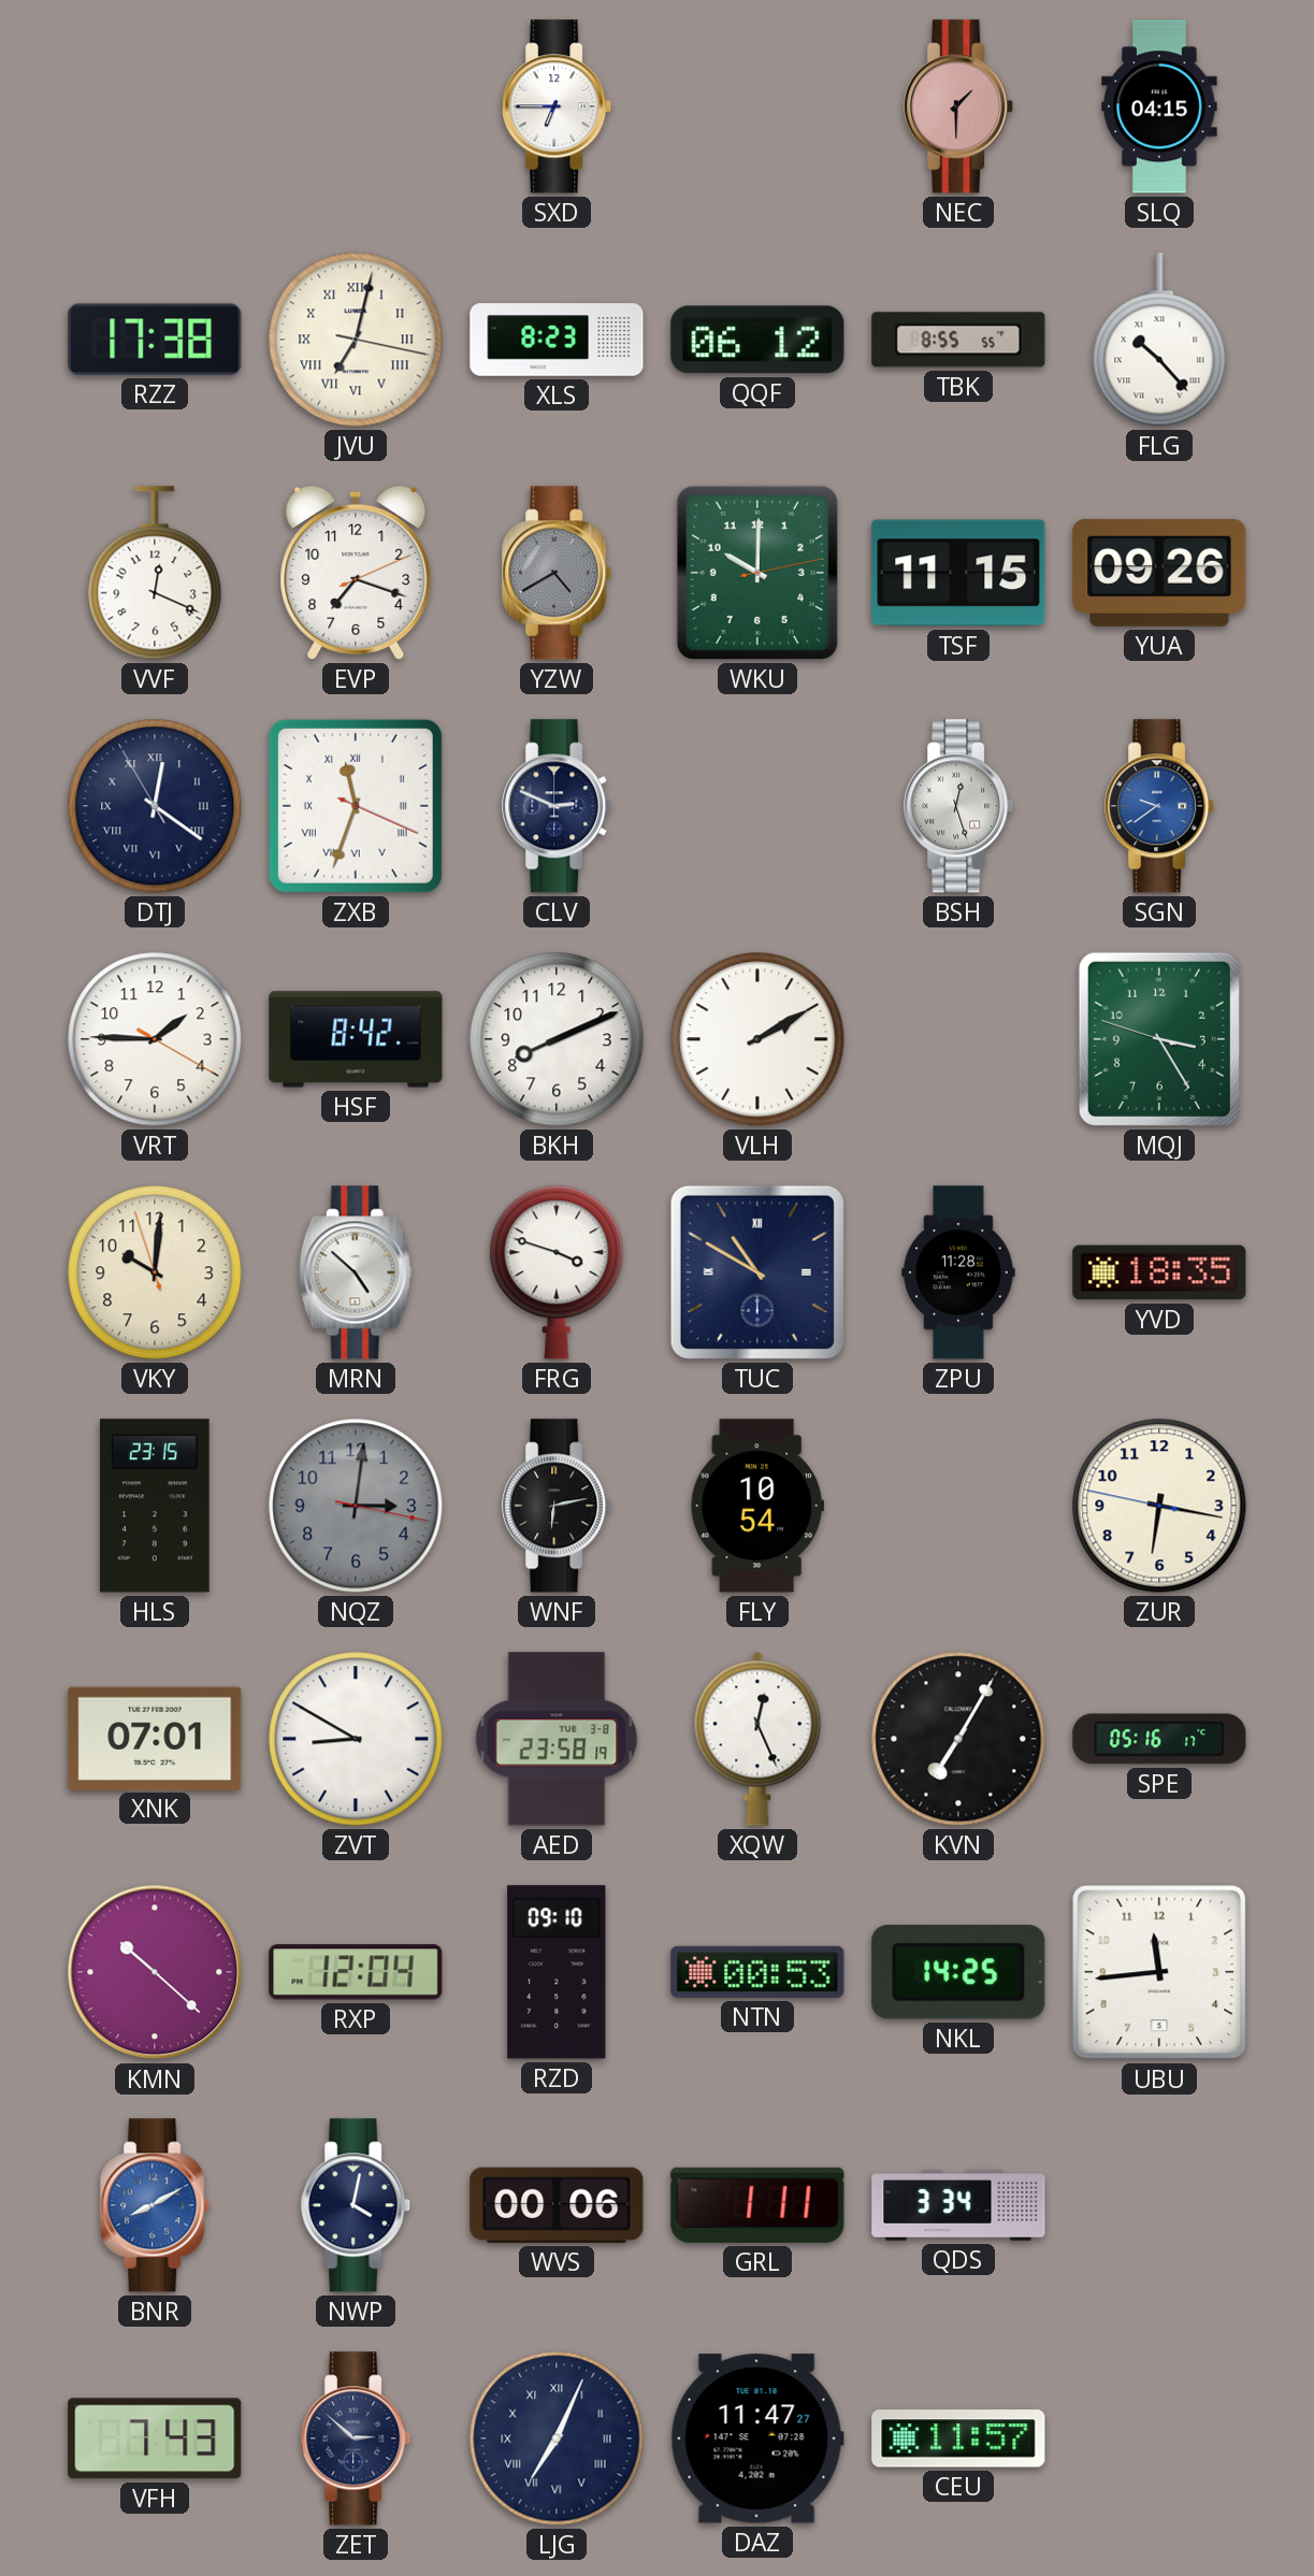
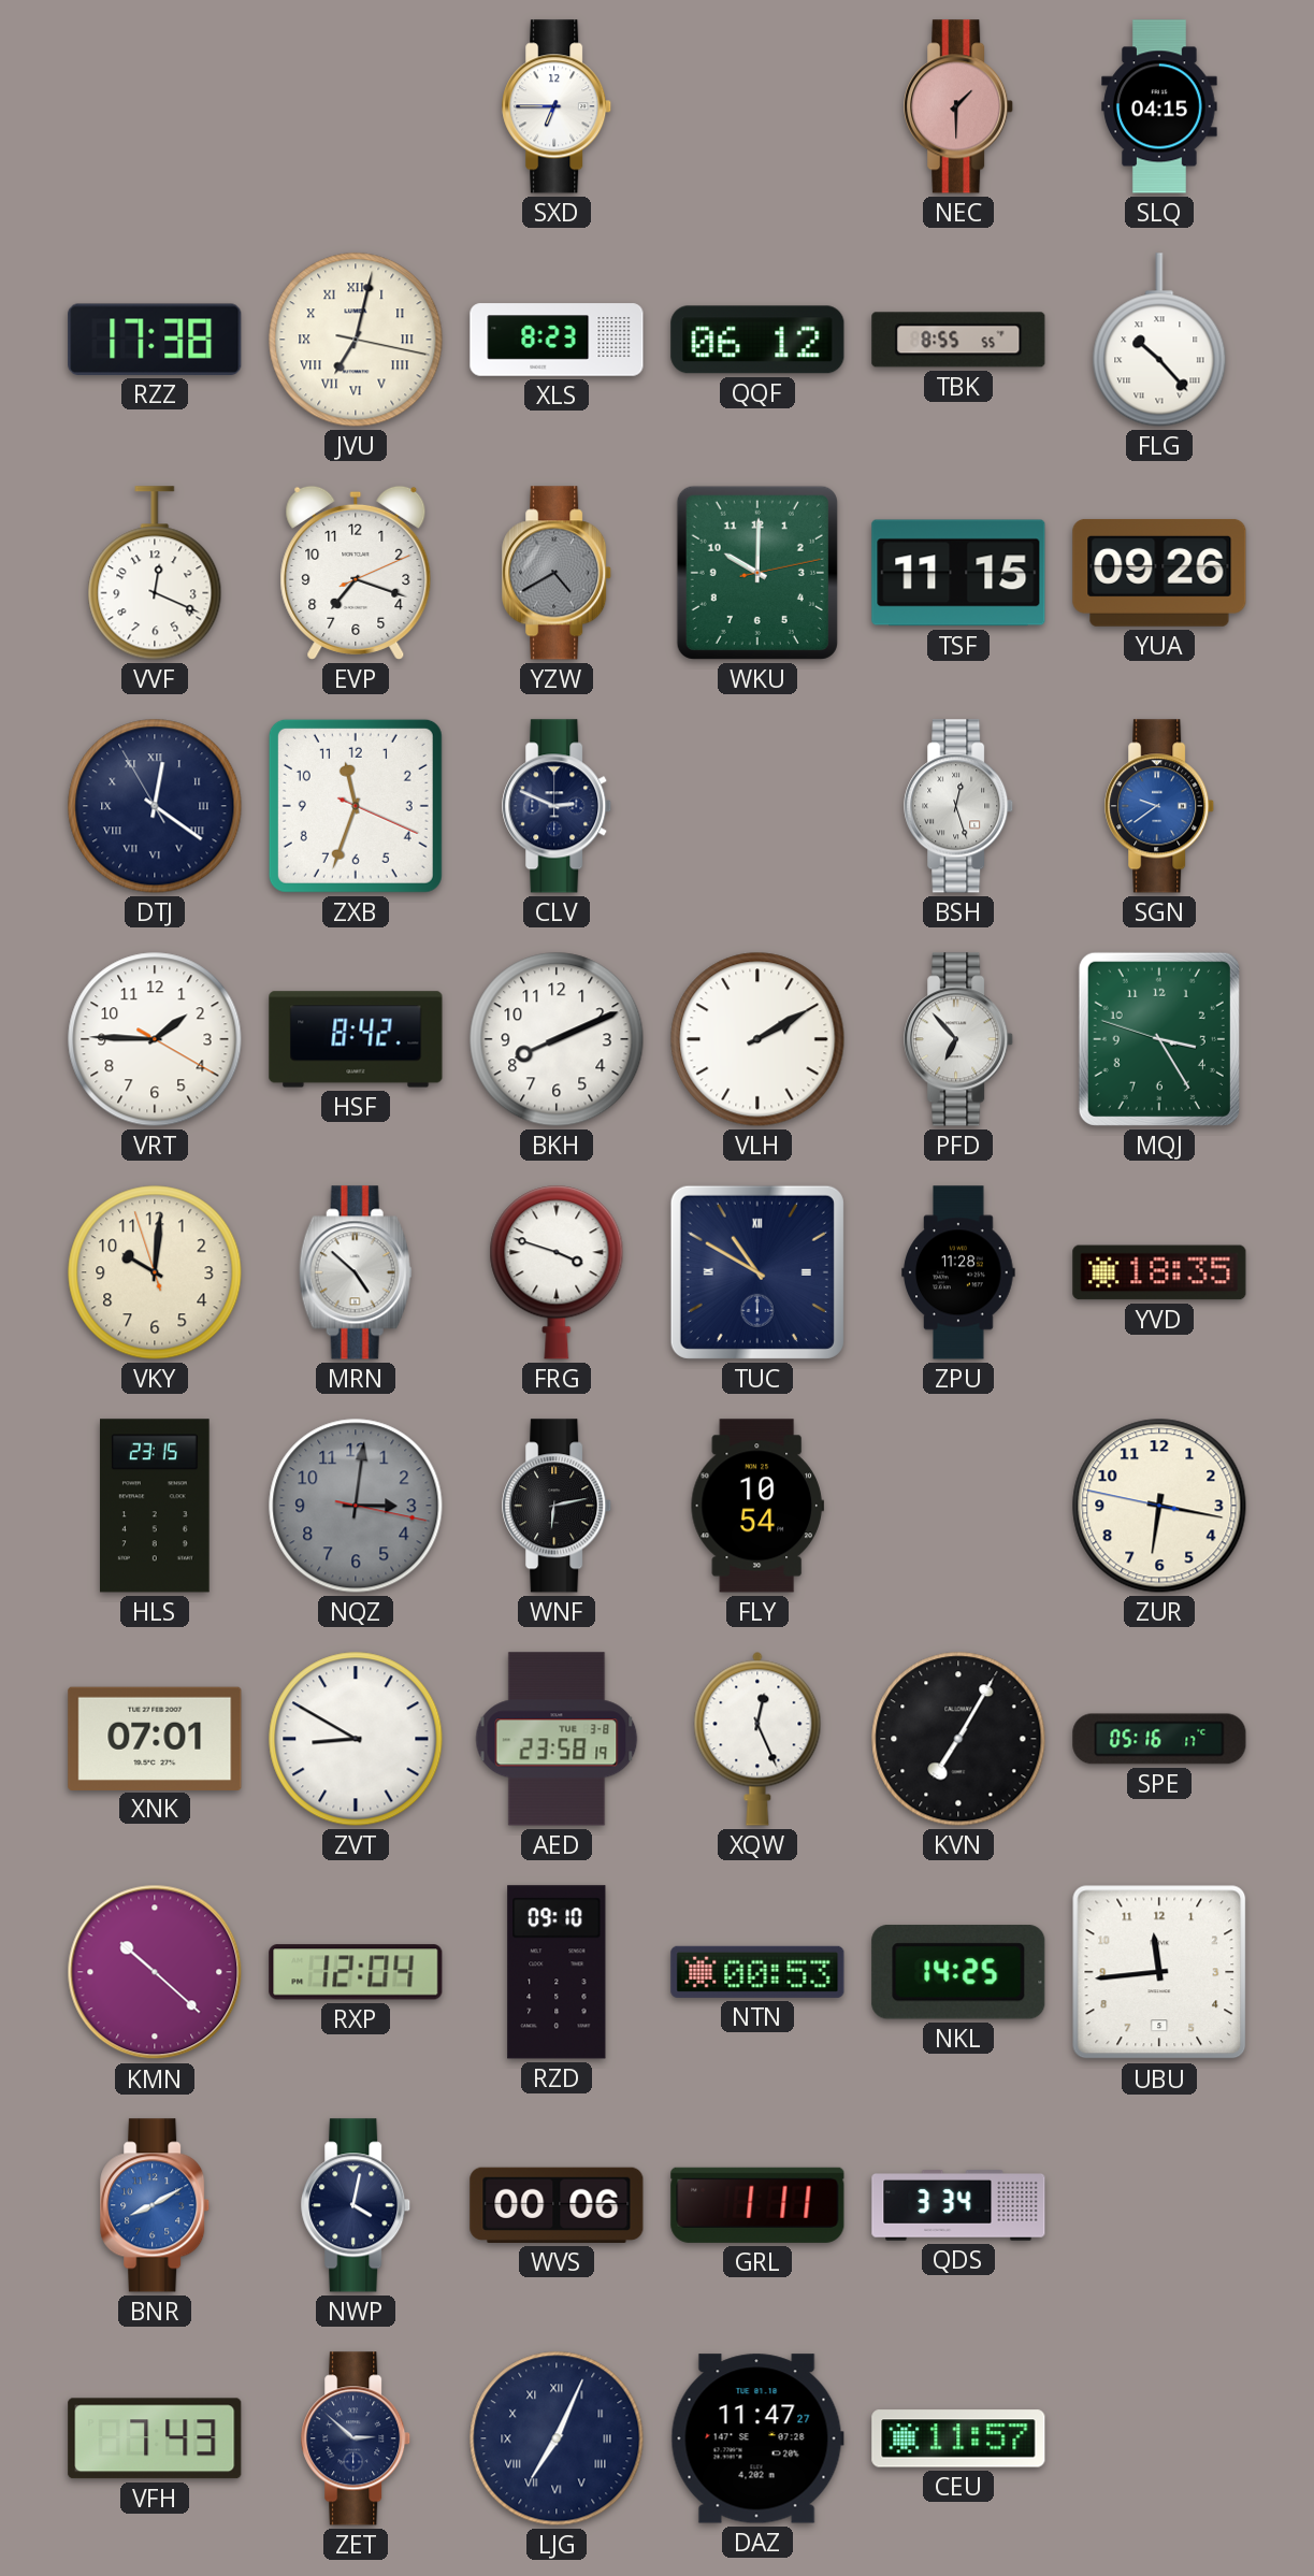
ZXB numerals: Roman -> Arabic (356, 806)
PFD: none -> 6:53 (959, 1039)
